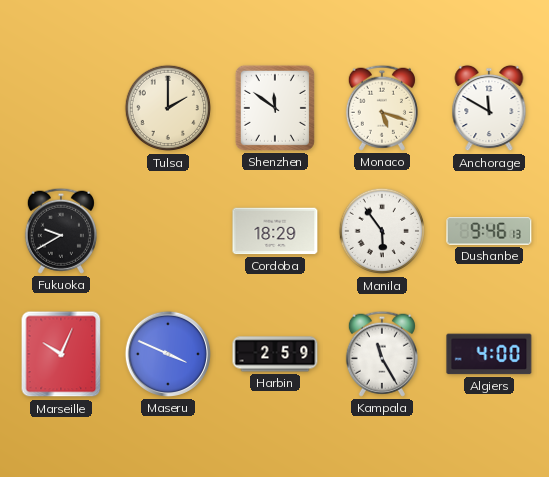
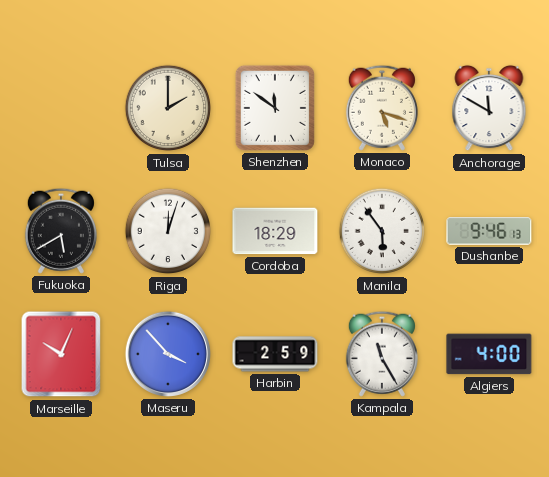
Fukuoka: 9:40 -> 5:40 (61, 231)
Riga: none -> 12:03 (168, 231)
Maseru: 3:49 -> 3:53 (168, 354)
